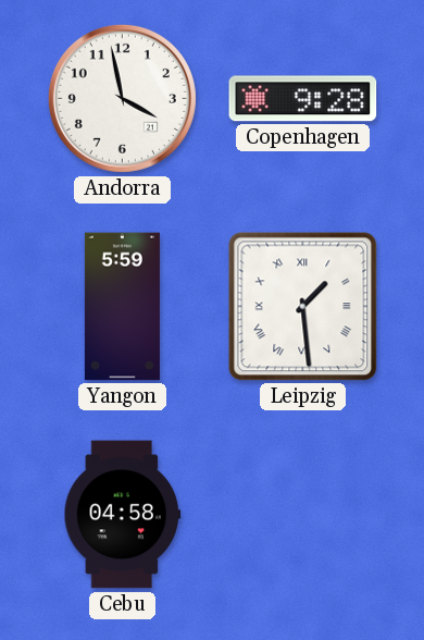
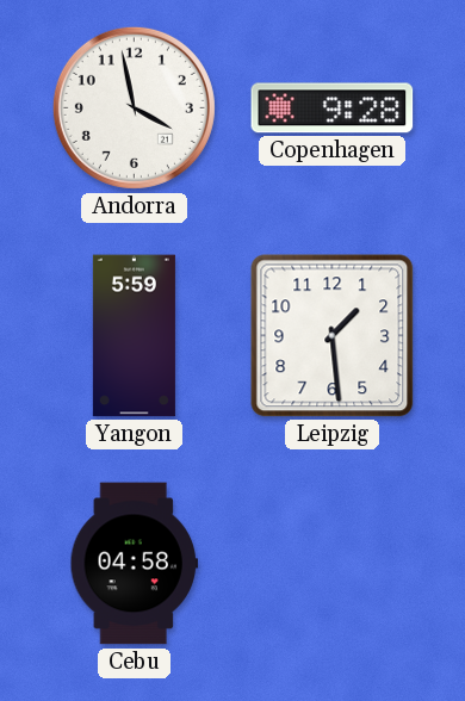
Leipzig numerals: Roman -> Arabic (333, 336)
